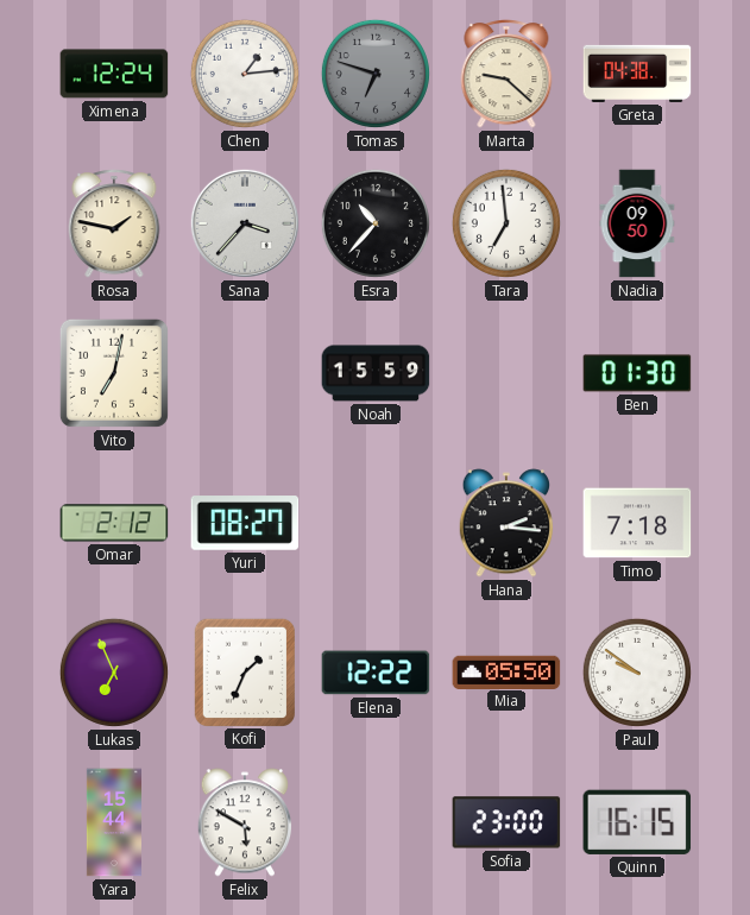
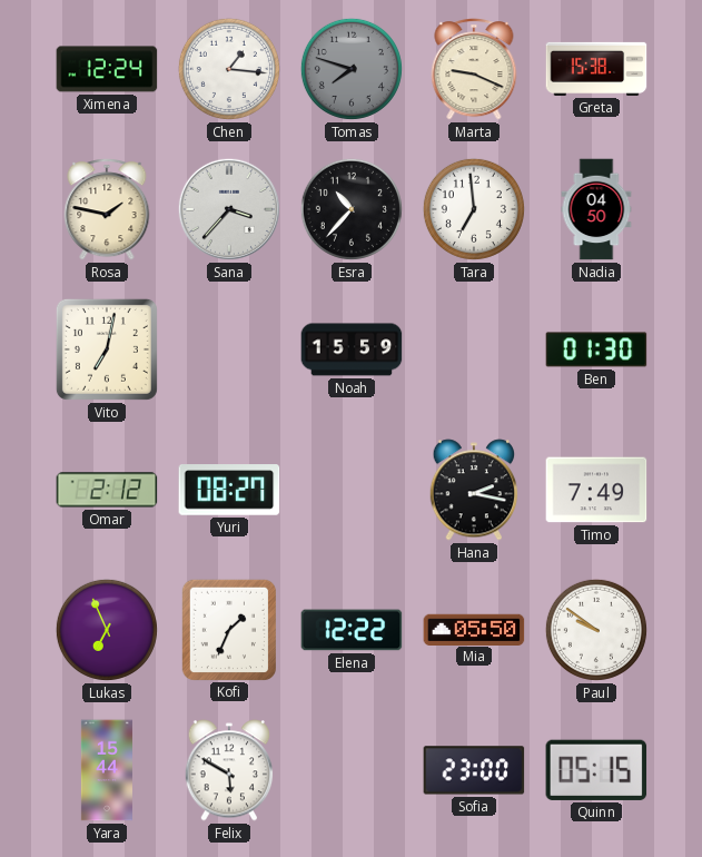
Chen: 1:14 -> 1:16 (229, 69)
Tomas: 6:48 -> 7:48 (352, 69)
Marta: 9:22 -> 9:19 (474, 69)
Greta: 04:38 -> 15:38 (596, 69)
Nadia: 09:50 -> 04:50 (596, 209)
Hana: 2:16 -> 2:17 (474, 490)
Timo: 7:18 -> 7:49 (596, 490)
Quinn: 16:15 -> 05:15 (596, 770)
